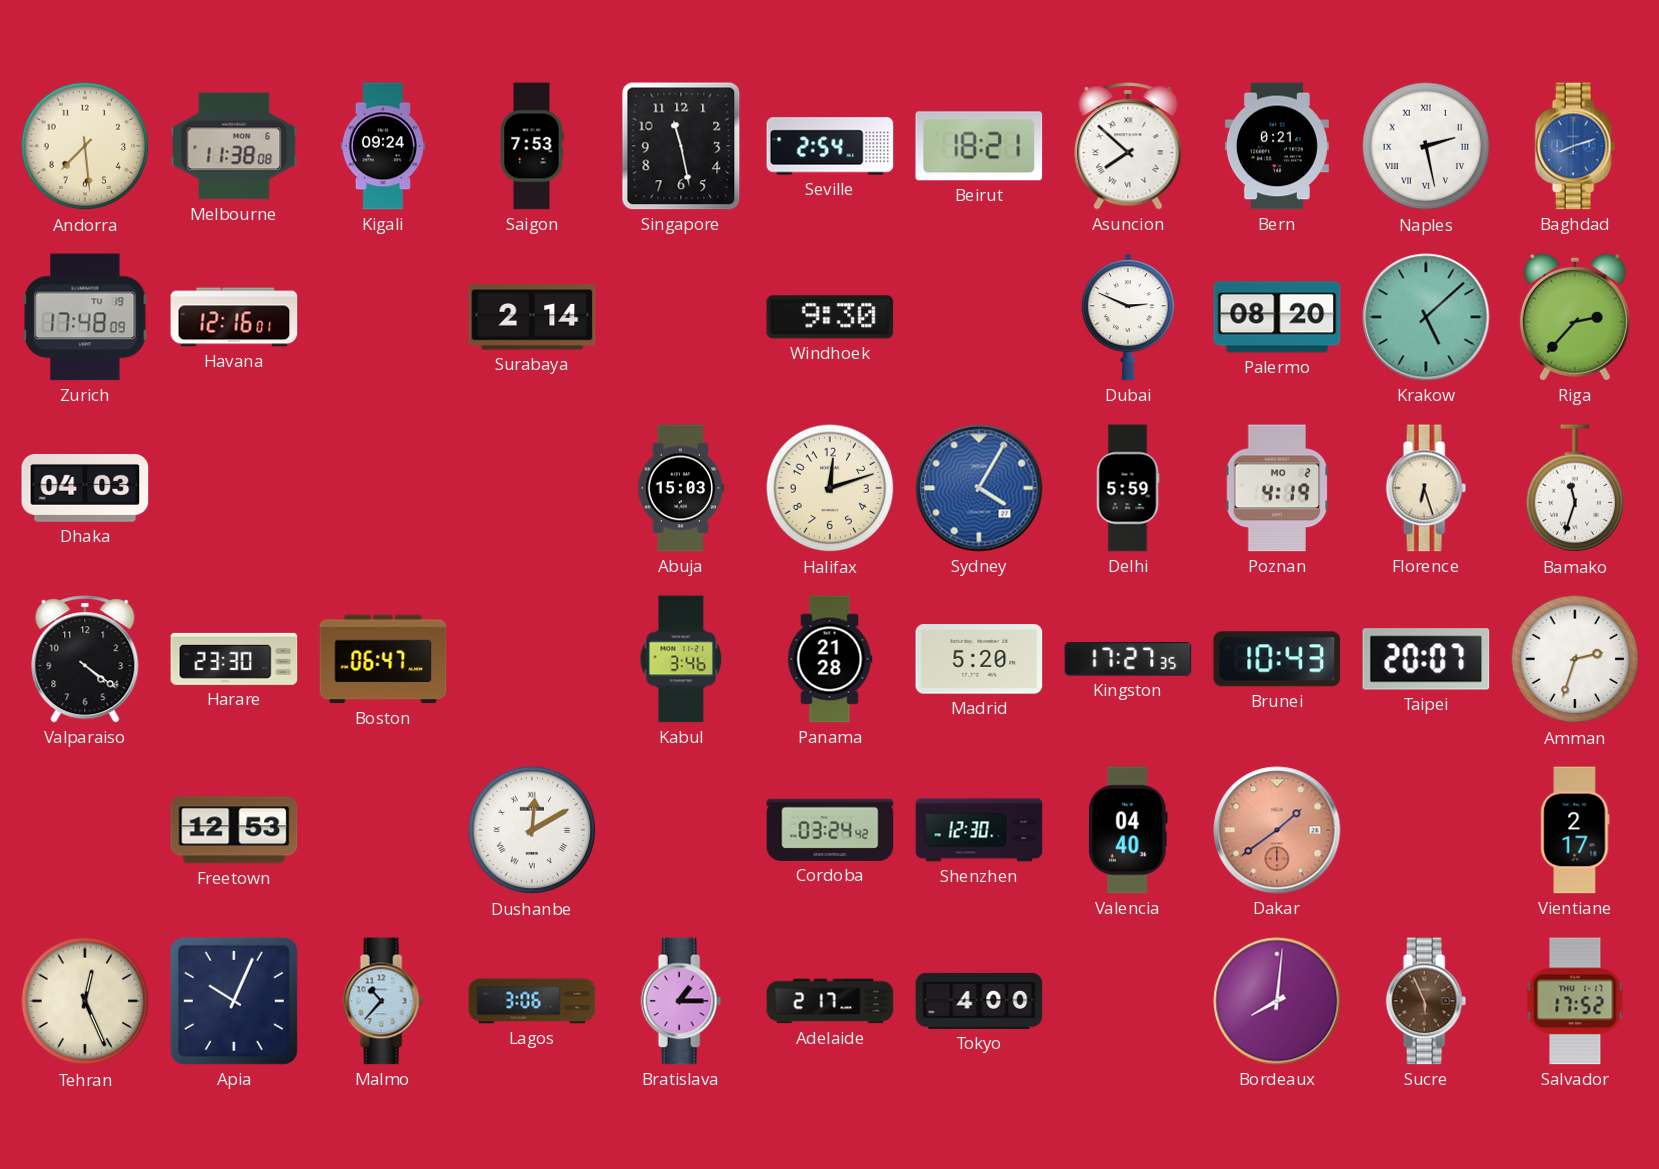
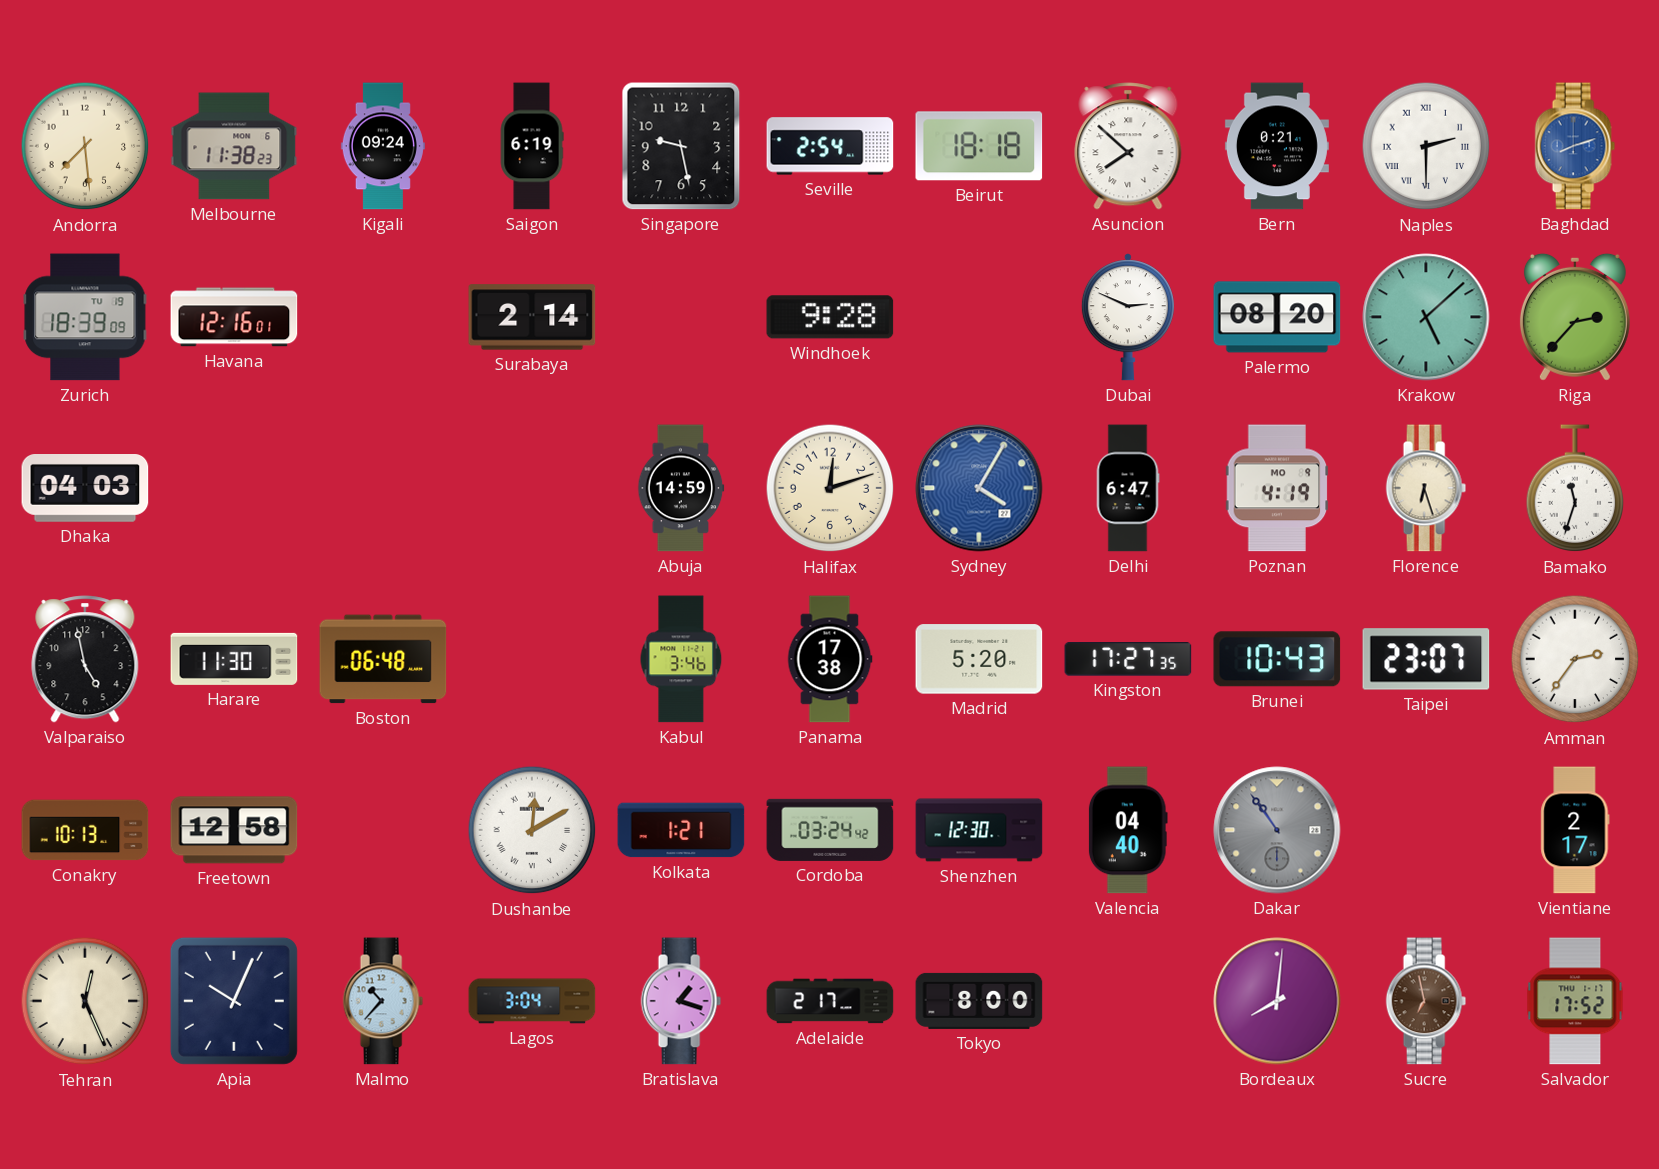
Melbourne: 11:38:08 -> 11:38:23 (234, 146)
Saigon: 7:53 -> 6:19 (532, 146)
Singapore: 11:28 -> 9:28 (681, 146)
Beirut: 18:21 -> 18:18 (979, 146)
Naples: 2:28 -> 2:30 (1426, 146)
Zurich: 17:48 -> 18:39 (85, 317)
Windhoek: 9:30 -> 9:28 (830, 317)
Abuja: 15:03 -> 14:59 (681, 488)
Delhi: 5:59 -> 6:47 (1128, 488)
Poznan date: MO 2 -> MO 9 (1277, 488)
Valparaiso: 4:21 -> 4:58 (85, 659)
Harare: 23:30 -> 11:30 (234, 659)
Boston: 06:47 -> 06:48 (383, 659)
Panama: 21:28 -> 17:38 (830, 659)
Taipei: 20:07 -> 23:07 (1426, 659)
Amman: 2:33 -> 2:36 (1575, 659)
Conakry: none -> 10:13 (85, 830)
Freetown: 12:53 -> 12:58 (234, 830)
Kolkata: none -> 1:21 (681, 830)
Dakar: 1:39 -> 10:54 (1277, 830)
Dakar dial: salmon -> grey (1277, 830)
Lagos: 3:06 -> 3:04 (532, 1001)
Bratislava: 1:15 -> 1:18 (681, 1001)
Tokyo: 4:00 -> 8:00 (979, 1001)
Sucre: 5:56 -> 6:58 (1426, 1001)
